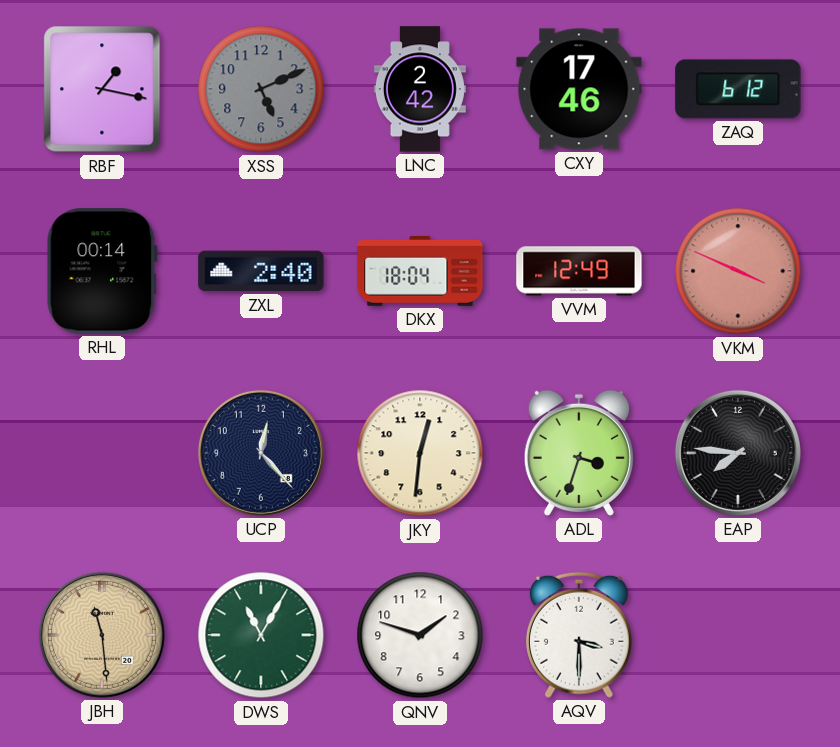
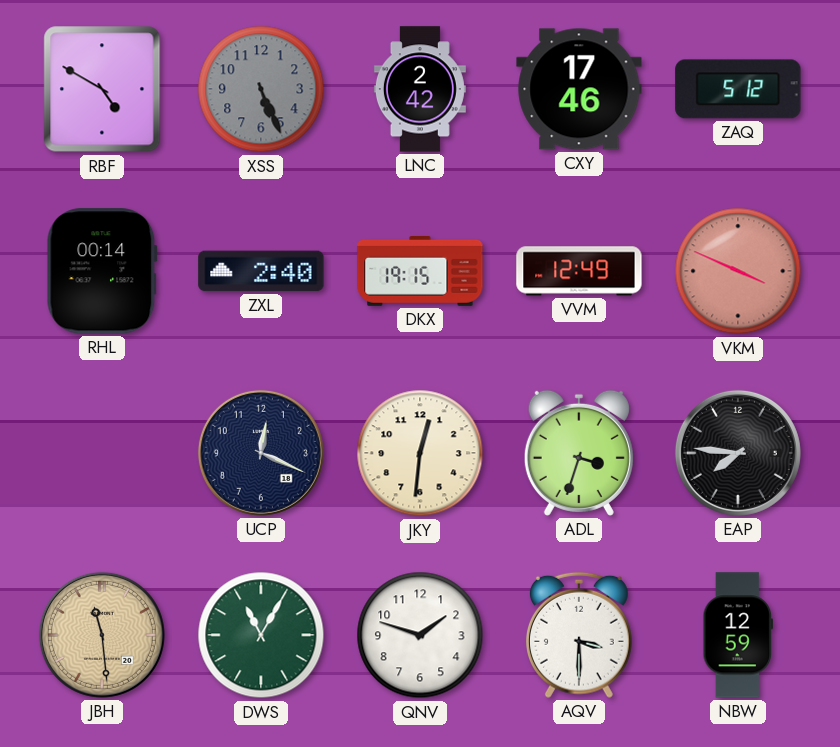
RBF: 1:17 -> 4:50 (102, 89)
XSS: 5:11 -> 5:26 (261, 89)
ZAQ: 6:12 -> 5:12 (738, 89)
DKX: 18:04 -> 19:15 (420, 271)
UCP: 12:23 -> 12:19 (261, 453)
NBW: none -> 12:59 (737, 635)
